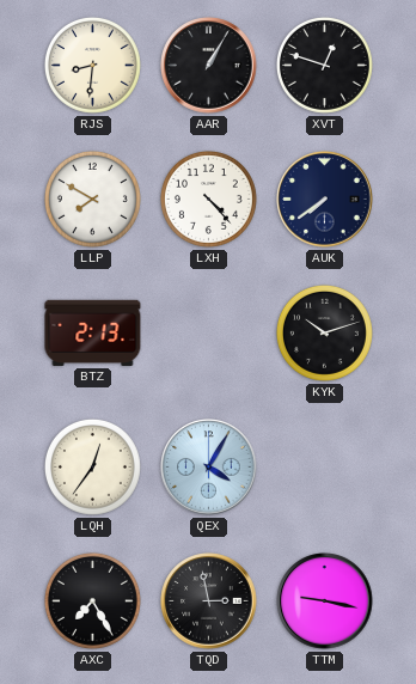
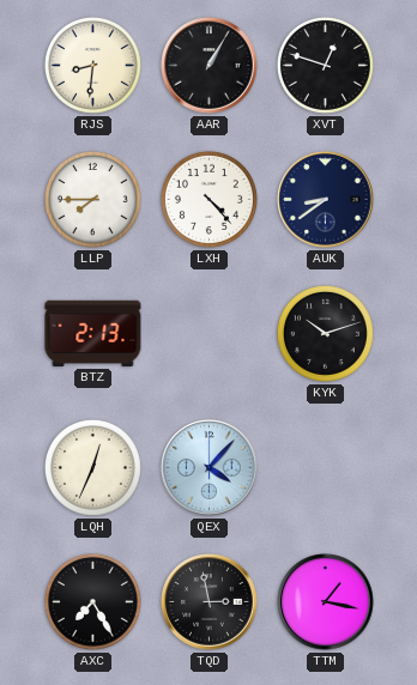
LLP: 7:50 -> 7:45 (92, 199)
AUK: 7:39 -> 8:39 (326, 200)
LQH: 12:36 -> 12:34 (92, 467)
QEX: 4:05 -> 4:07 (210, 468)
TTM: 9:17 -> 1:17 (326, 602)
